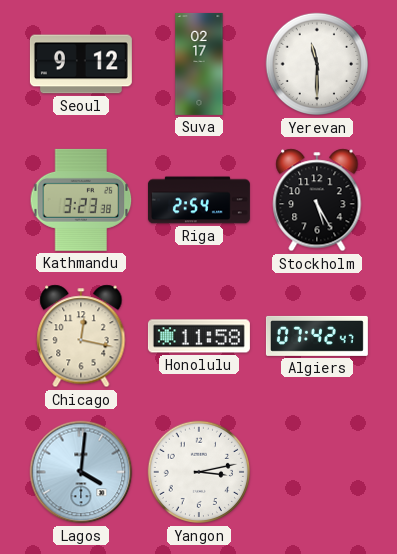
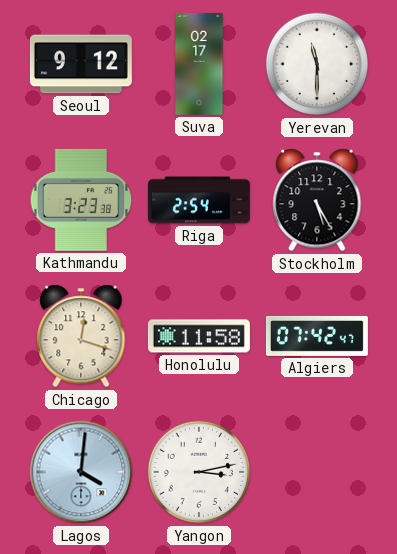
Chicago: 12:17 -> 12:18 (81, 336)
